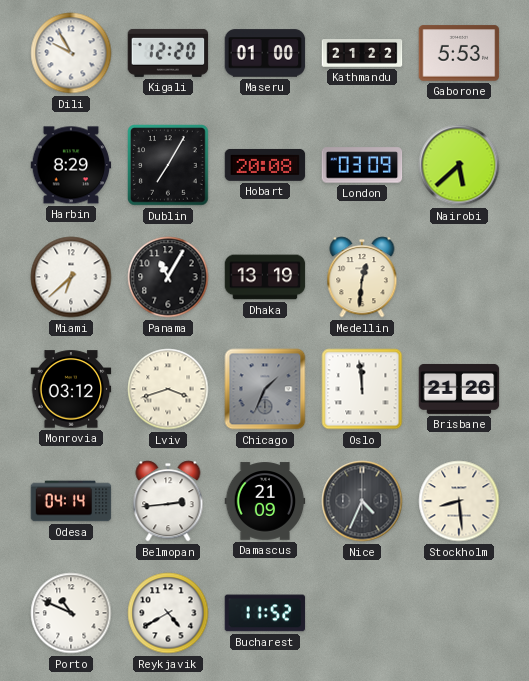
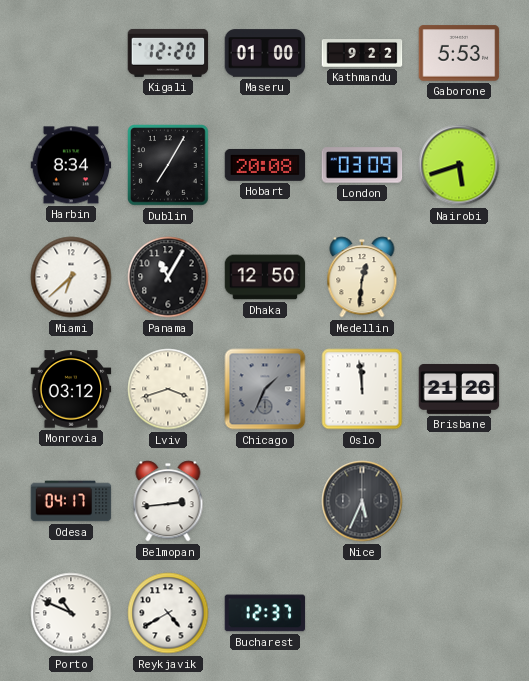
Dili: 9:55 -> none (71, 53)
Kathmandu: 21:22 -> 9:22 (362, 53)
Harbin: 8:29 -> 8:34 (71, 165)
Nairobi: 5:38 -> 5:42 (459, 165)
Dhaka: 13:19 -> 12:50 (265, 277)
Odesa: 04:14 -> 04:17 (71, 501)
Damascus: 21:09 -> none (265, 501)
Nice: 4:34 -> 5:34 (362, 501)
Stockholm: 8:29 -> none (459, 501)
Bucharest: 11:52 -> 12:37 (265, 613)
